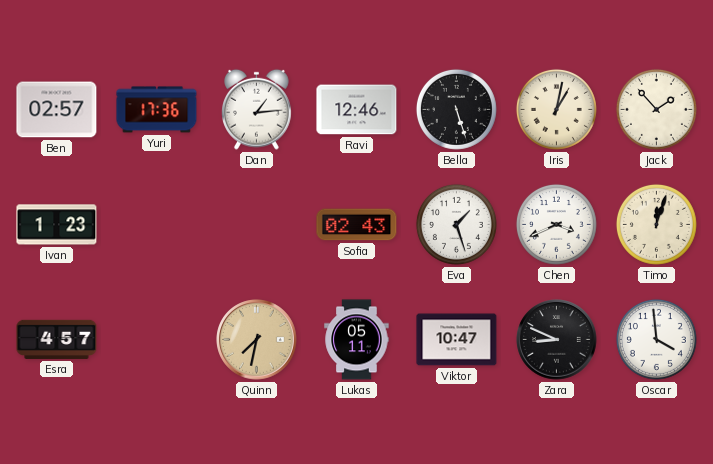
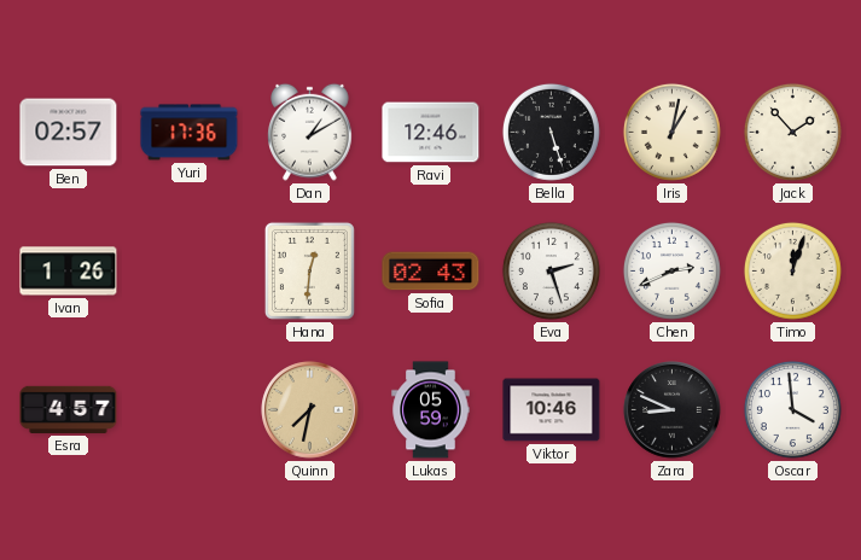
Dan: 1:14 -> 1:10 (310, 132)
Ivan: 1:23 -> 1:26 (69, 272)
Hana: none -> 12:31 (309, 270)
Eva: 1:27 -> 2:27 (551, 270)
Chen: 3:41 -> 2:41 (671, 270)
Lukas: 05:11 -> 05:59 (431, 410)
Viktor: 10:47 -> 10:46 (552, 410)
